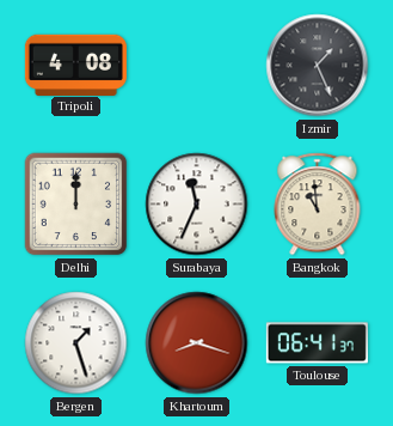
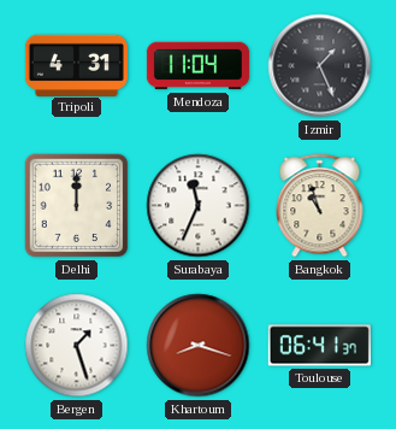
Tripoli: 4:08 -> 4:31 (76, 65)
Mendoza: none -> 11:04 (197, 66)
Bangkok: 10:59 -> 10:57 (320, 206)
